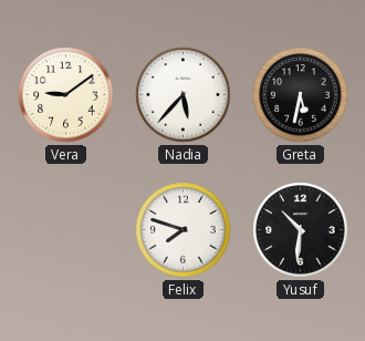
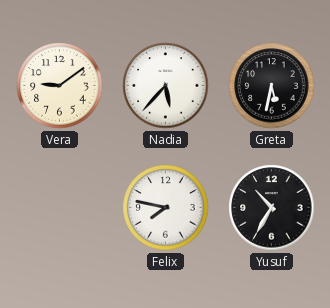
Felix: 7:48 -> 7:47 (166, 208)
Yusuf: 10:31 -> 10:35 (272, 208)
